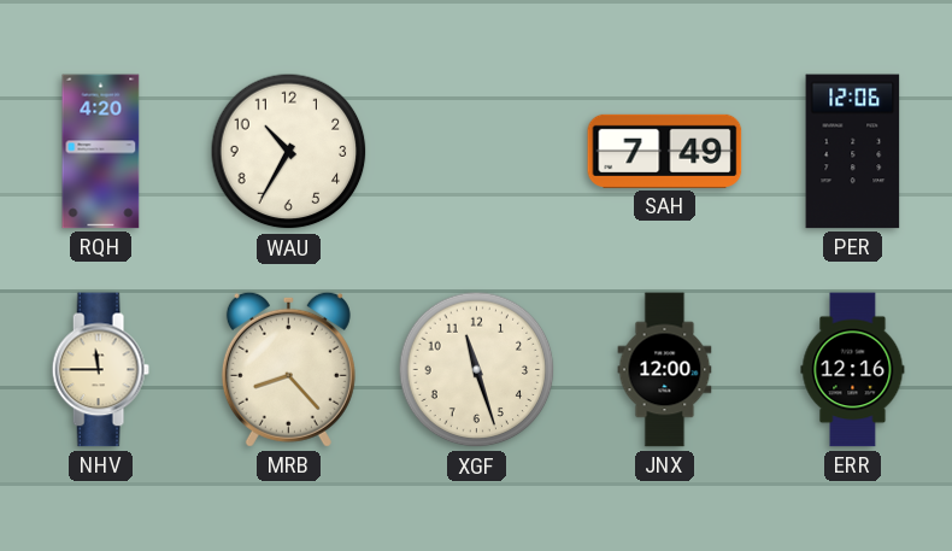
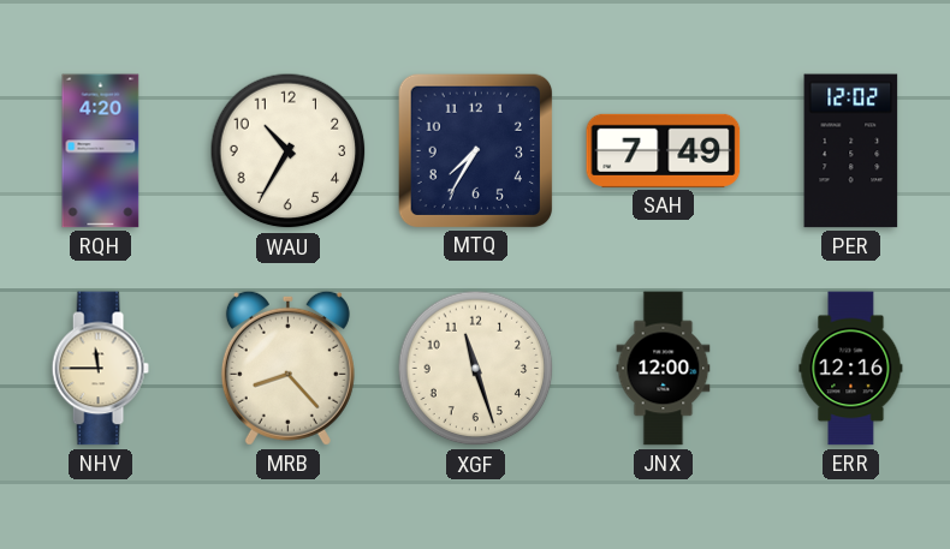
MTQ: none -> 7:35 (475, 150)
PER: 12:06 -> 12:02 (851, 151)
